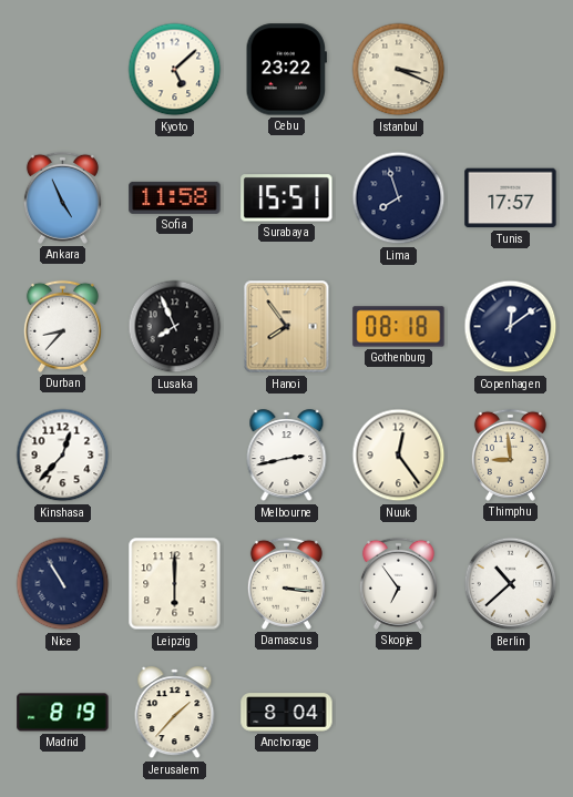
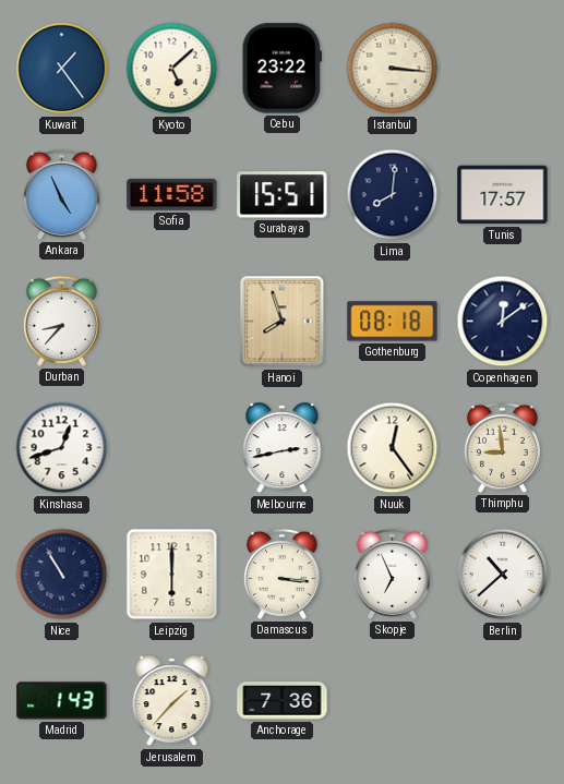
Kuwait: none -> 1:24 (62, 69)
Istanbul: 3:19 -> 3:16 (393, 69)
Lima: 7:57 -> 8:01 (393, 195)
Lusaka: 7:56 -> none (175, 327)
Hanoi: 7:54 -> 7:57 (283, 322)
Kinshasa: 12:37 -> 12:42 (62, 448)
Skopje: 6:54 -> 6:56 (392, 574)
Madrid: 8:19 -> 1:43 (62, 701)
Anchorage: 8:04 -> 7:36 (283, 701)
